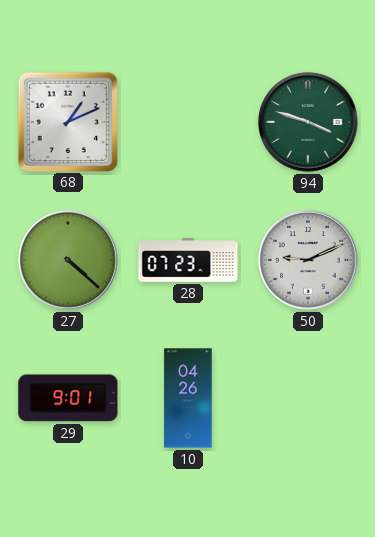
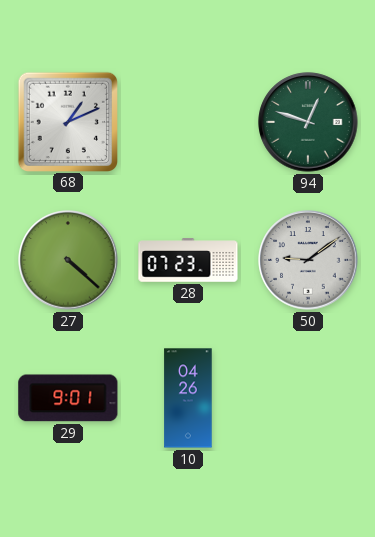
94: 3:48 -> 12:48 (308, 122)
50: 9:11 -> 9:09 (308, 260)
